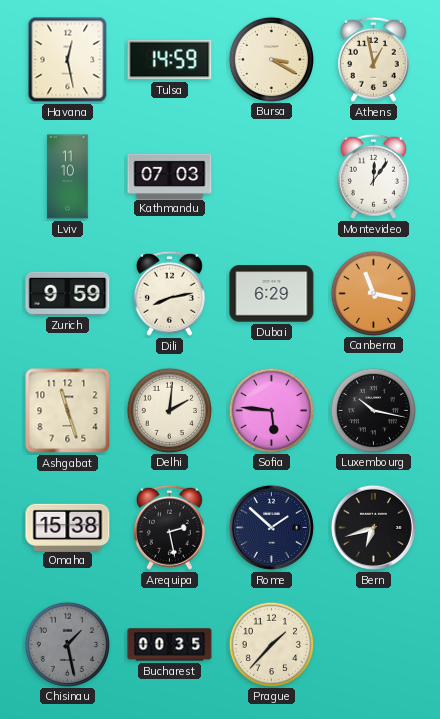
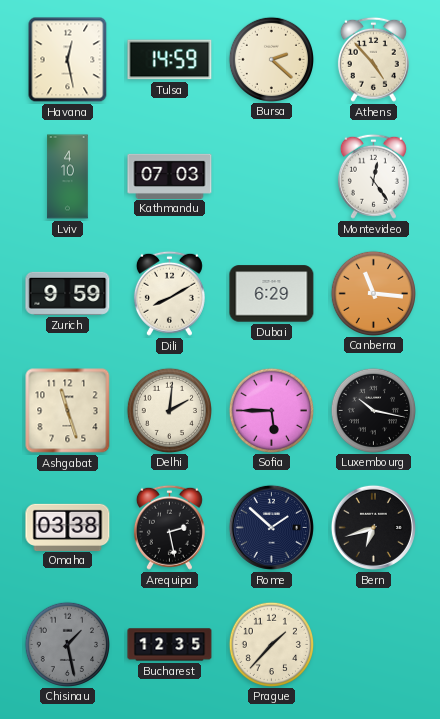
Bursa: 3:20 -> 2:22 (271, 59)
Athens: 12:58 -> 4:53 (373, 59)
Lviv: 11:10 -> 4:10 (68, 177)
Montevideo: 12:06 -> 12:24 (373, 176)
Dili: 8:13 -> 8:10 (169, 293)
Canberra: 11:17 -> 11:16 (373, 293)
Sofia: 5:46 -> 5:45 (271, 410)
Omaha: 15:38 -> 03:38 (68, 527)
Bucharest: 00:35 -> 12:35 (170, 645)
